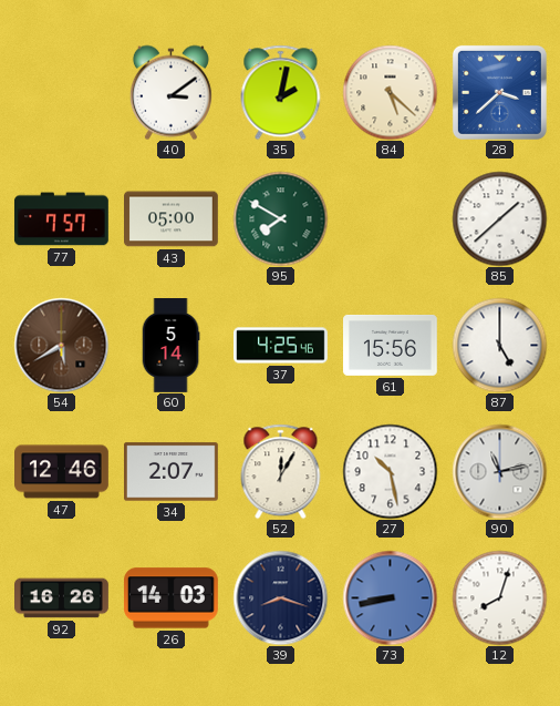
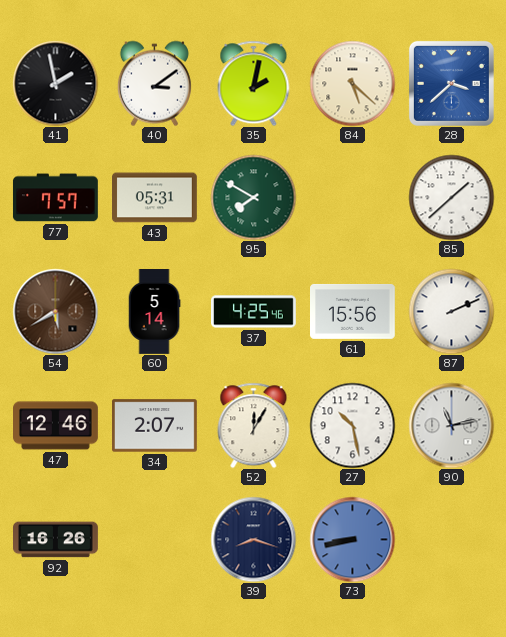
41: none -> 1:58 (55, 83)
43: 05:00 -> 05:31 (155, 198)
87: 5:00 -> 2:11 (451, 311)
26: 14:03 -> none (170, 598)
12: 8:03 -> none (499, 597)
